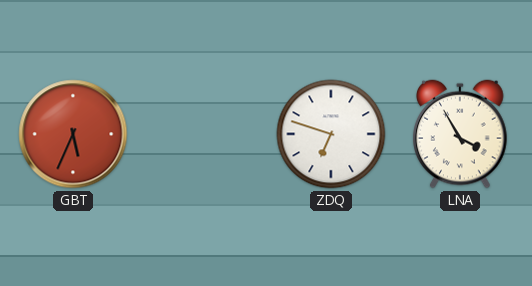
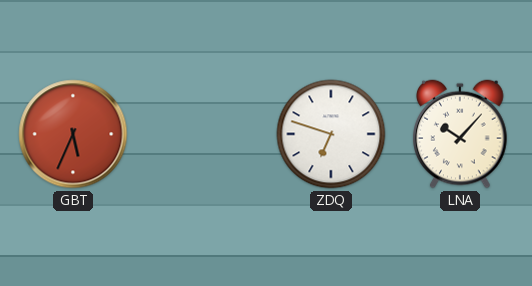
LNA: 3:55 -> 10:07 (460, 134)
